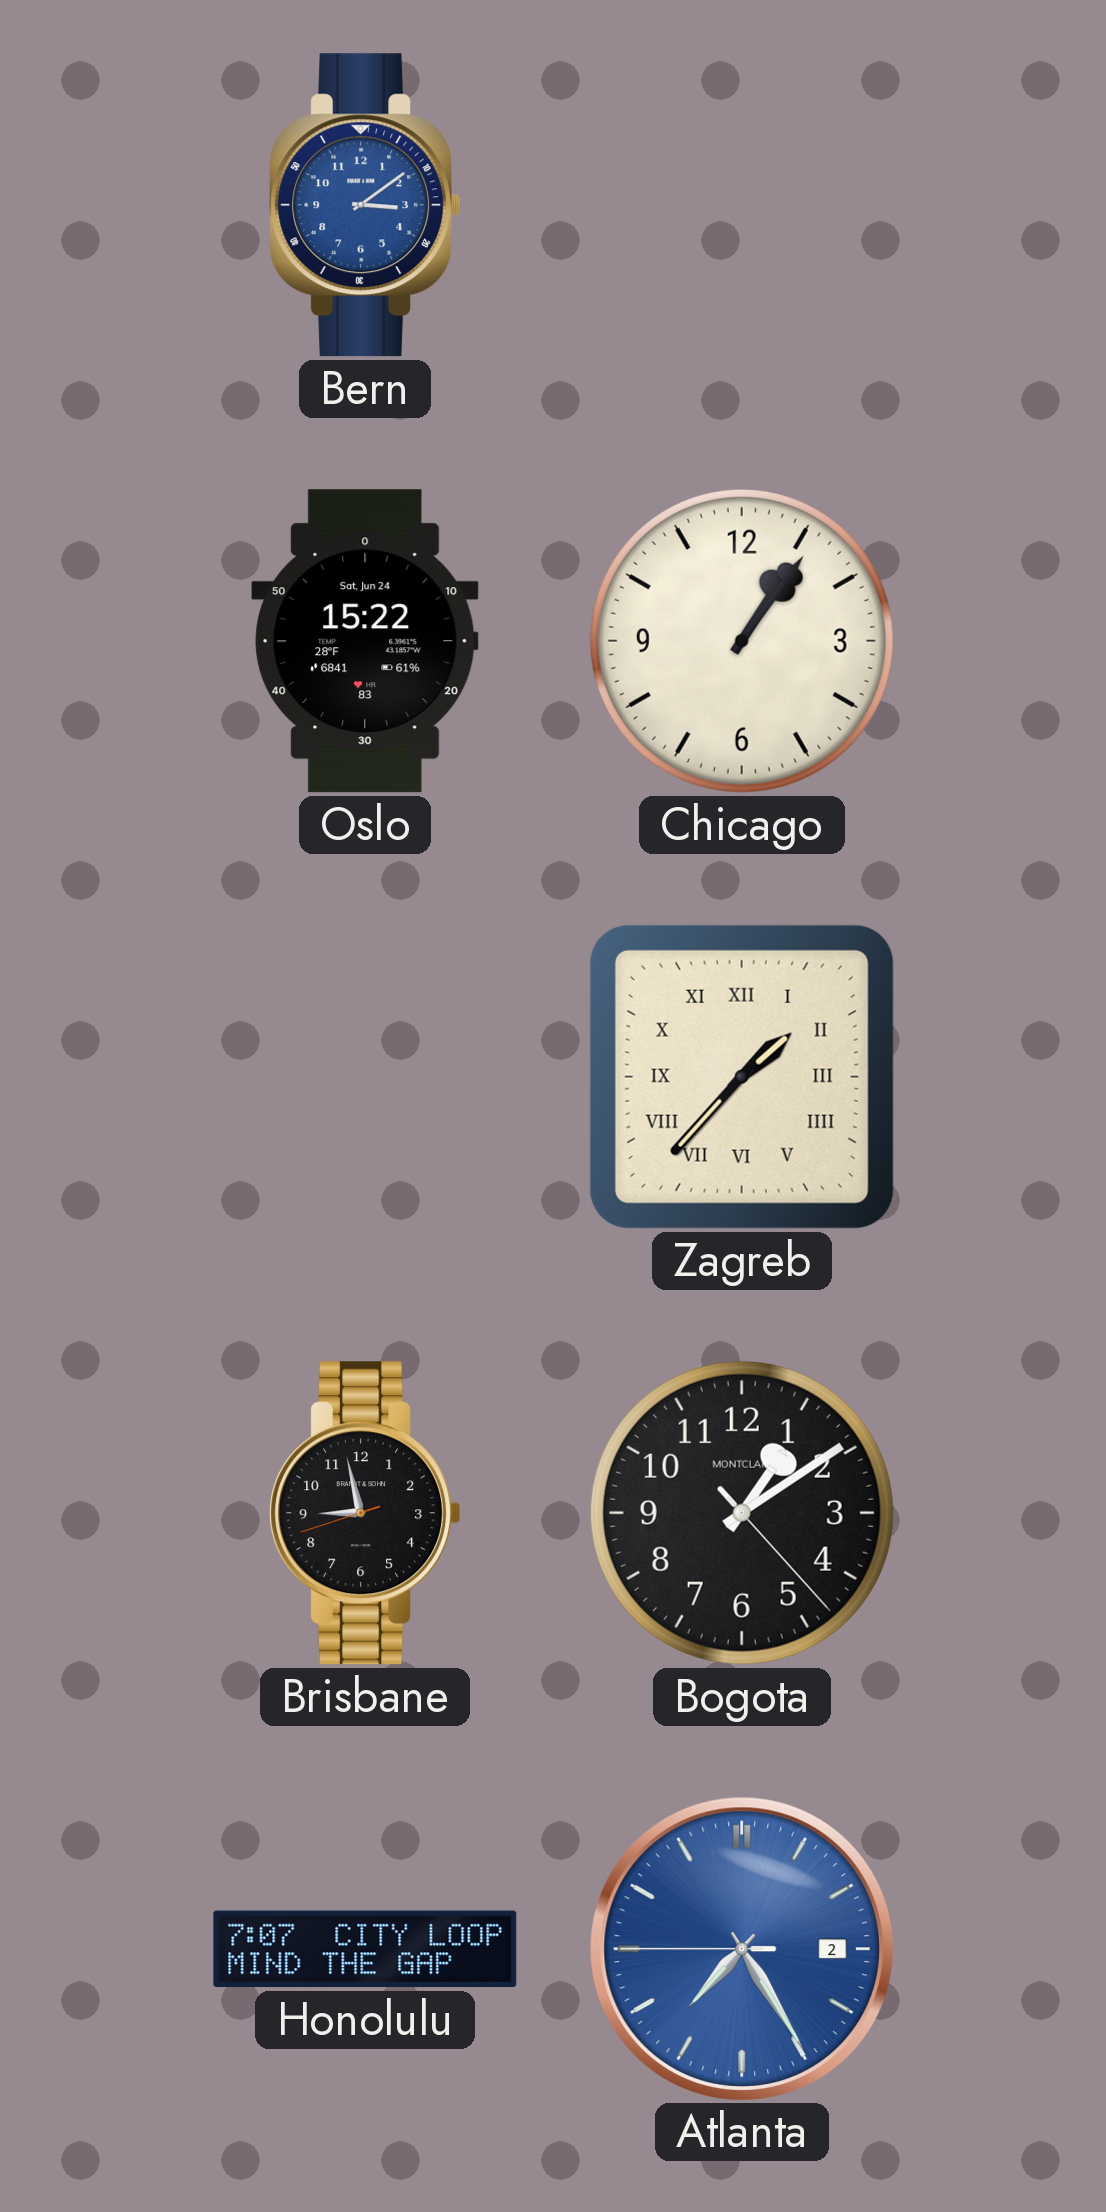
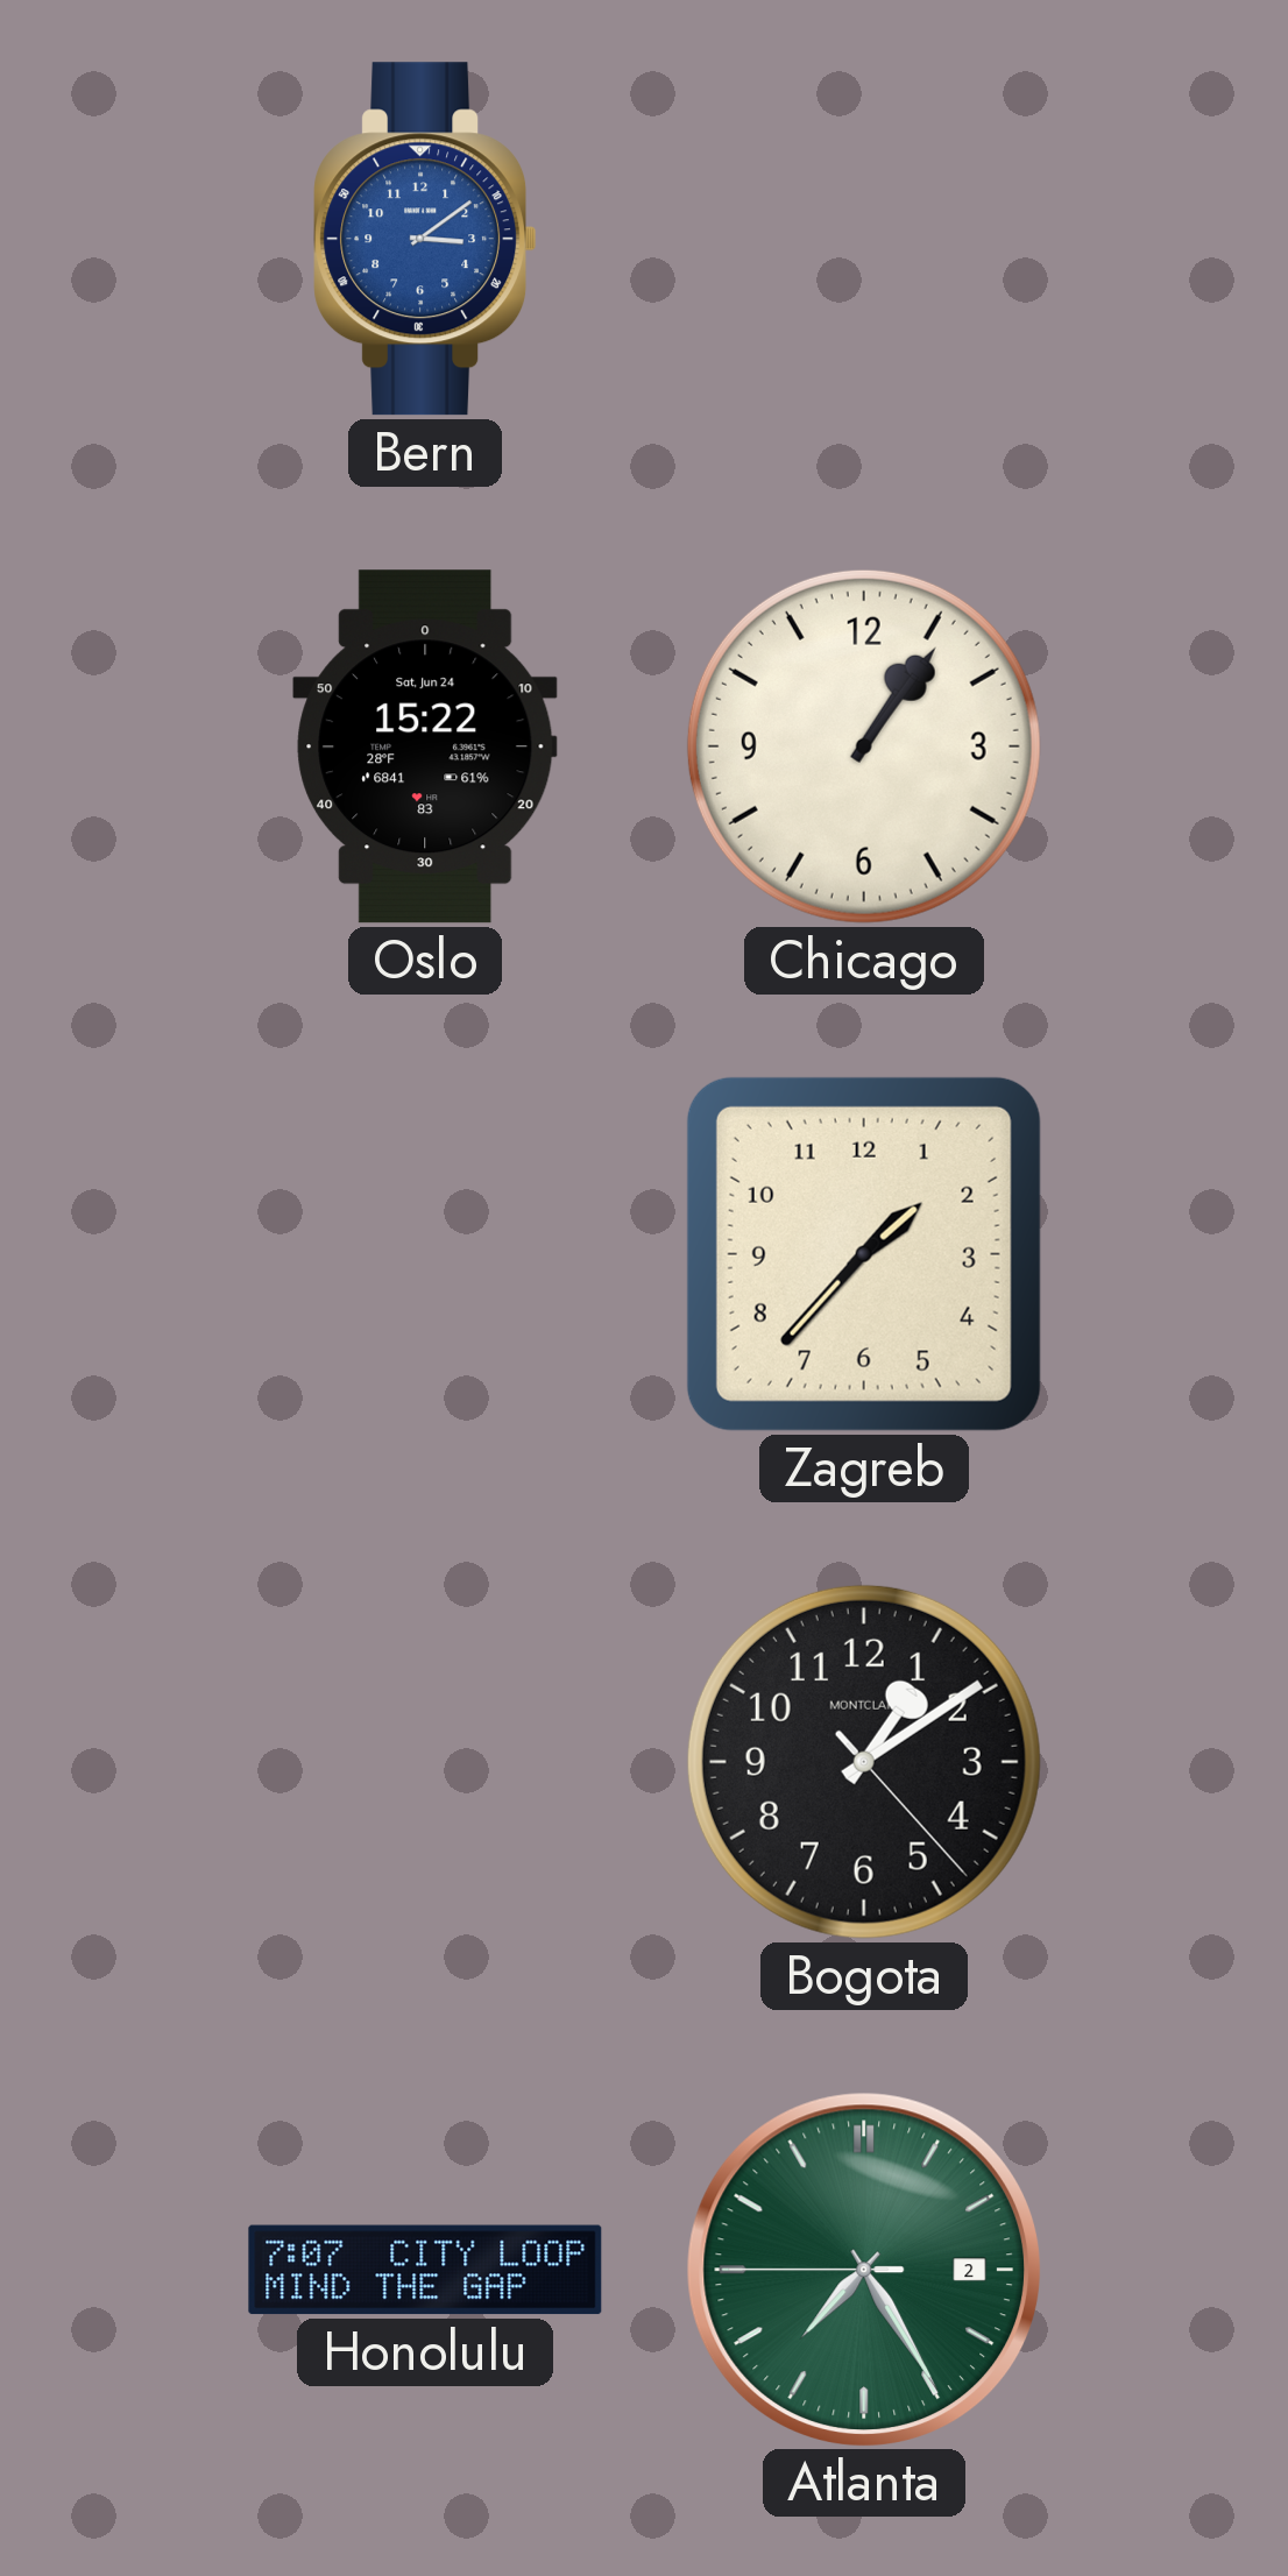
Zagreb numerals: Roman -> Arabic (864, 1254)
Brisbane: 8:57 -> none (365, 1513)
Atlanta dial: blue -> green (863, 2269)
